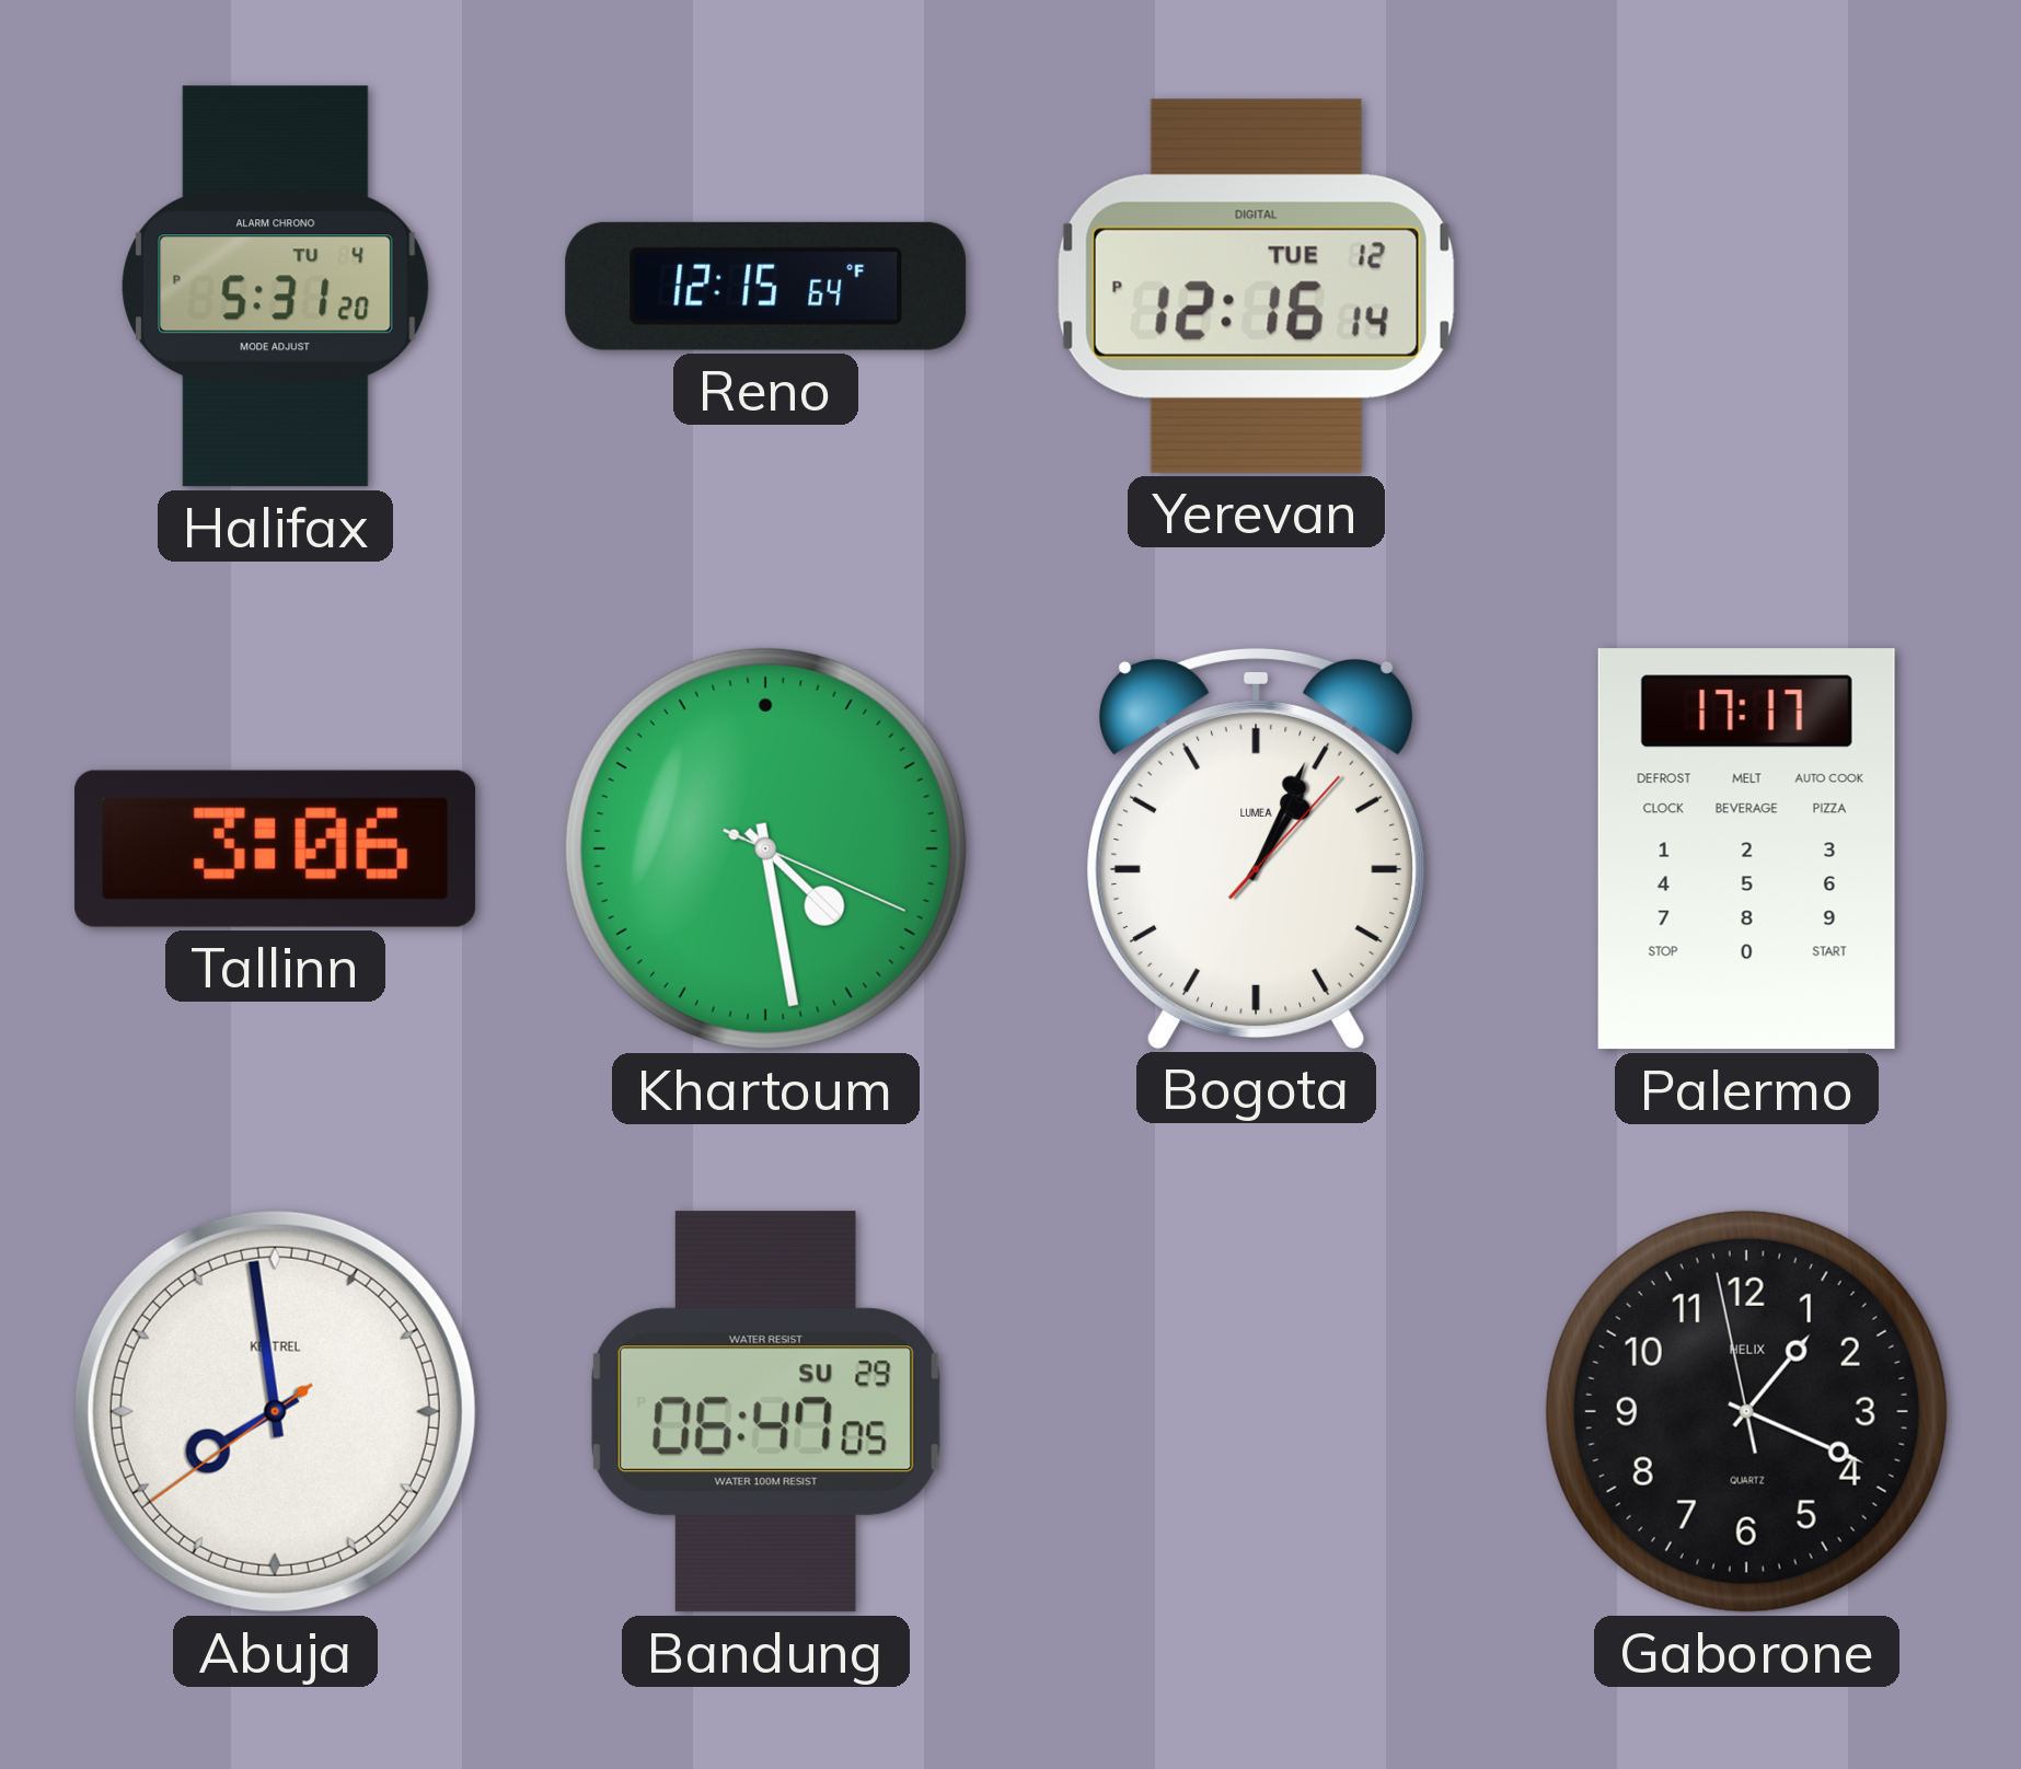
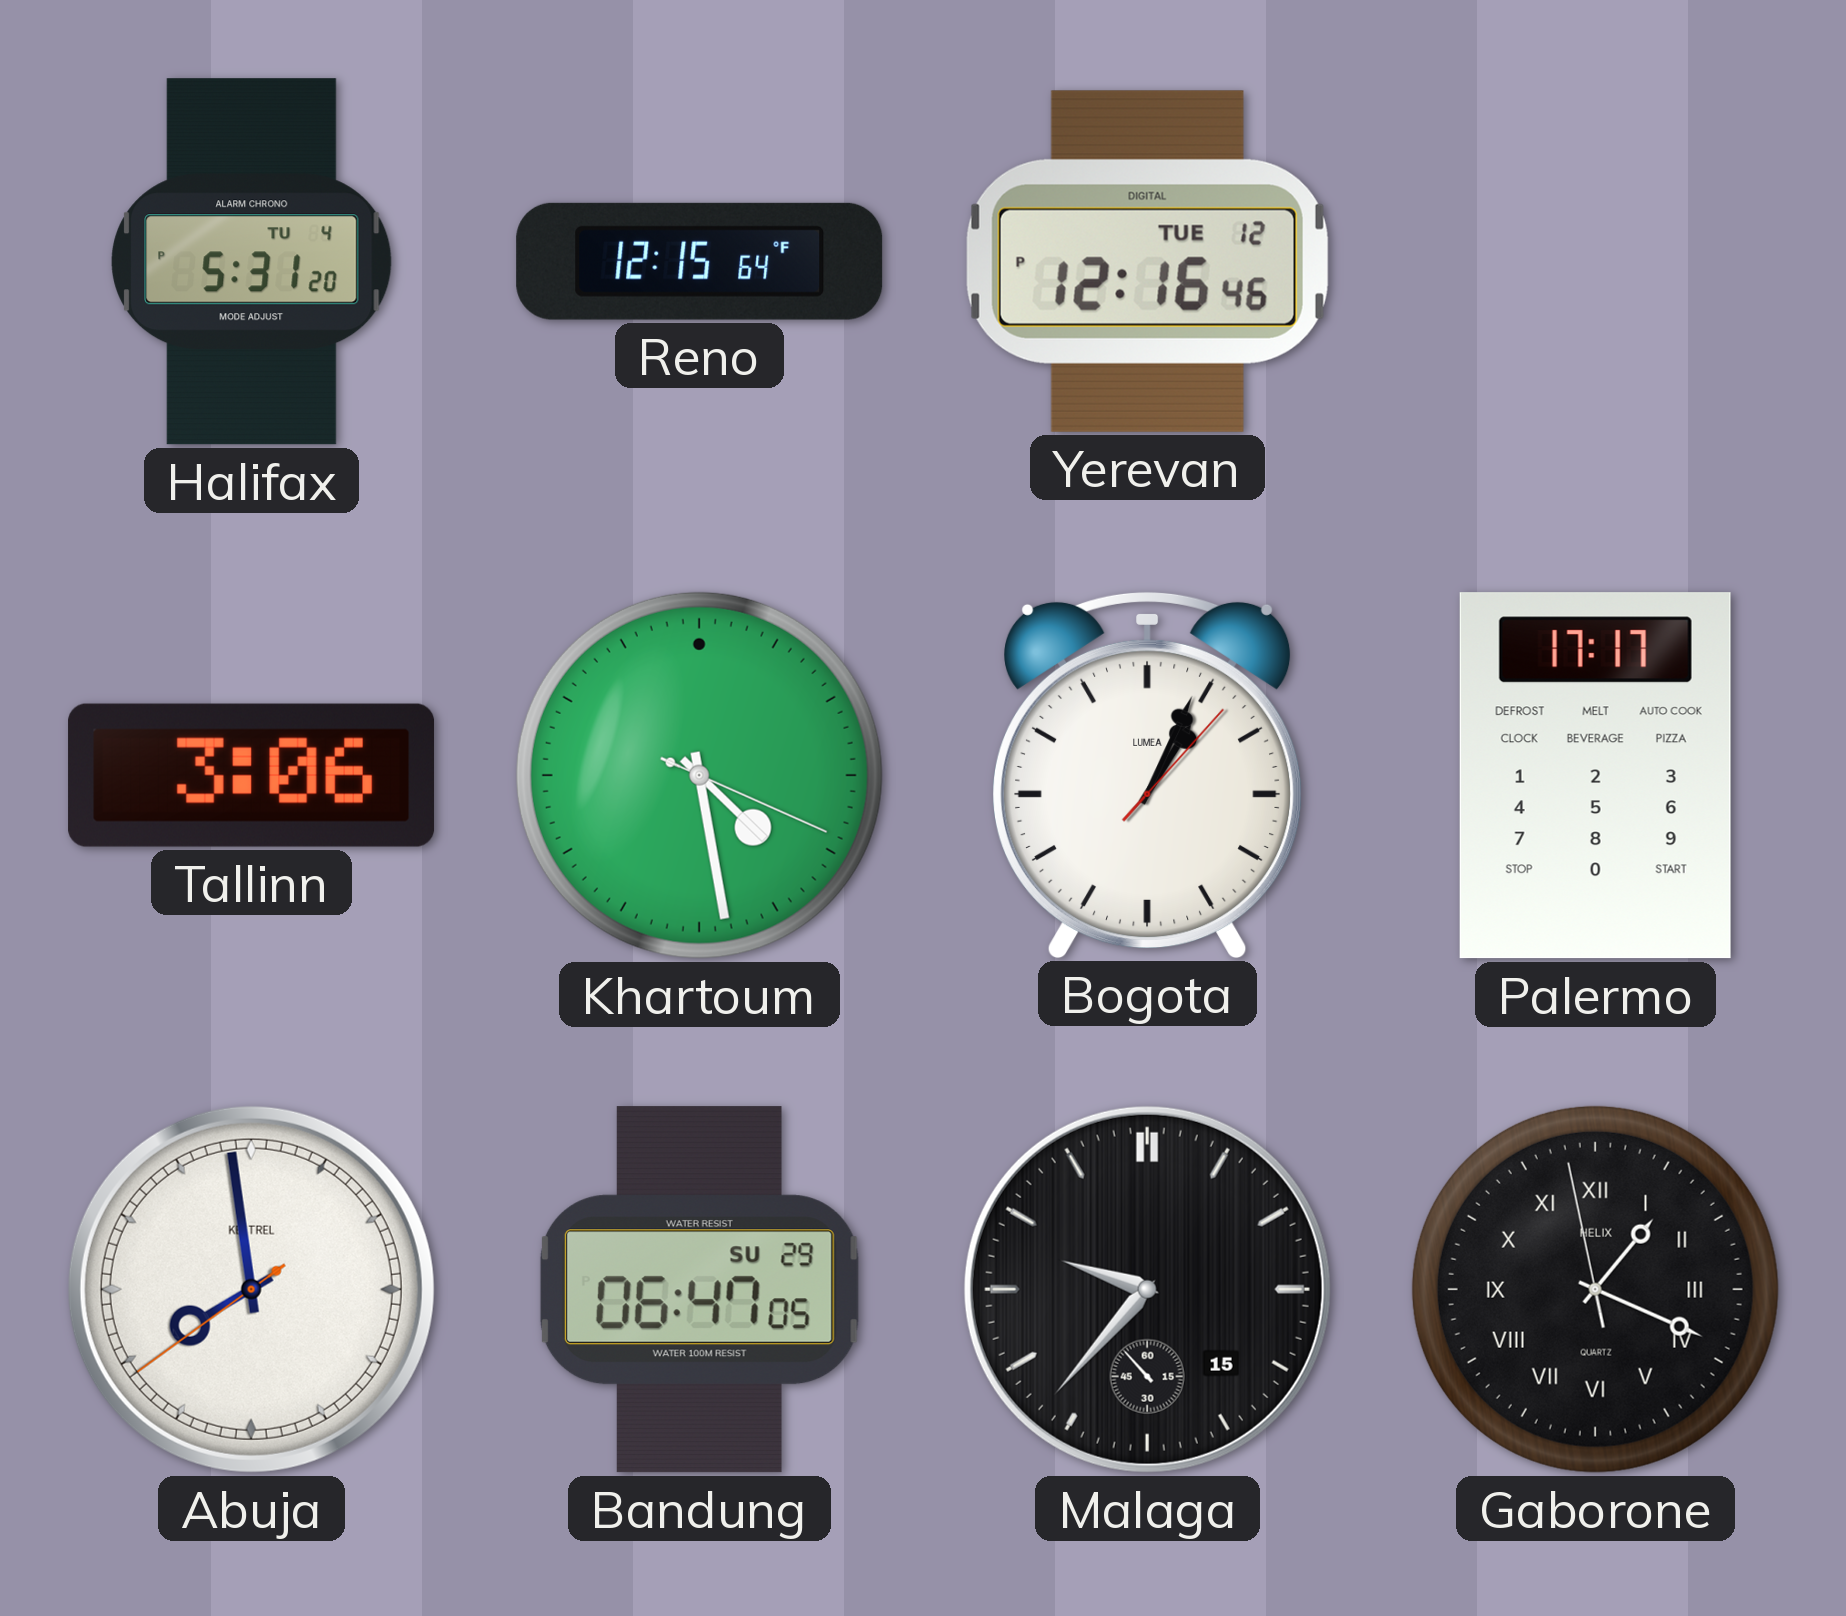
Yerevan: 12:16:14 PM -> 12:16:46 PM (1147, 261)
Malaga: none -> 9:36 (1147, 1289)
Gaborone numerals: Arabic -> Roman (1595, 1289)
